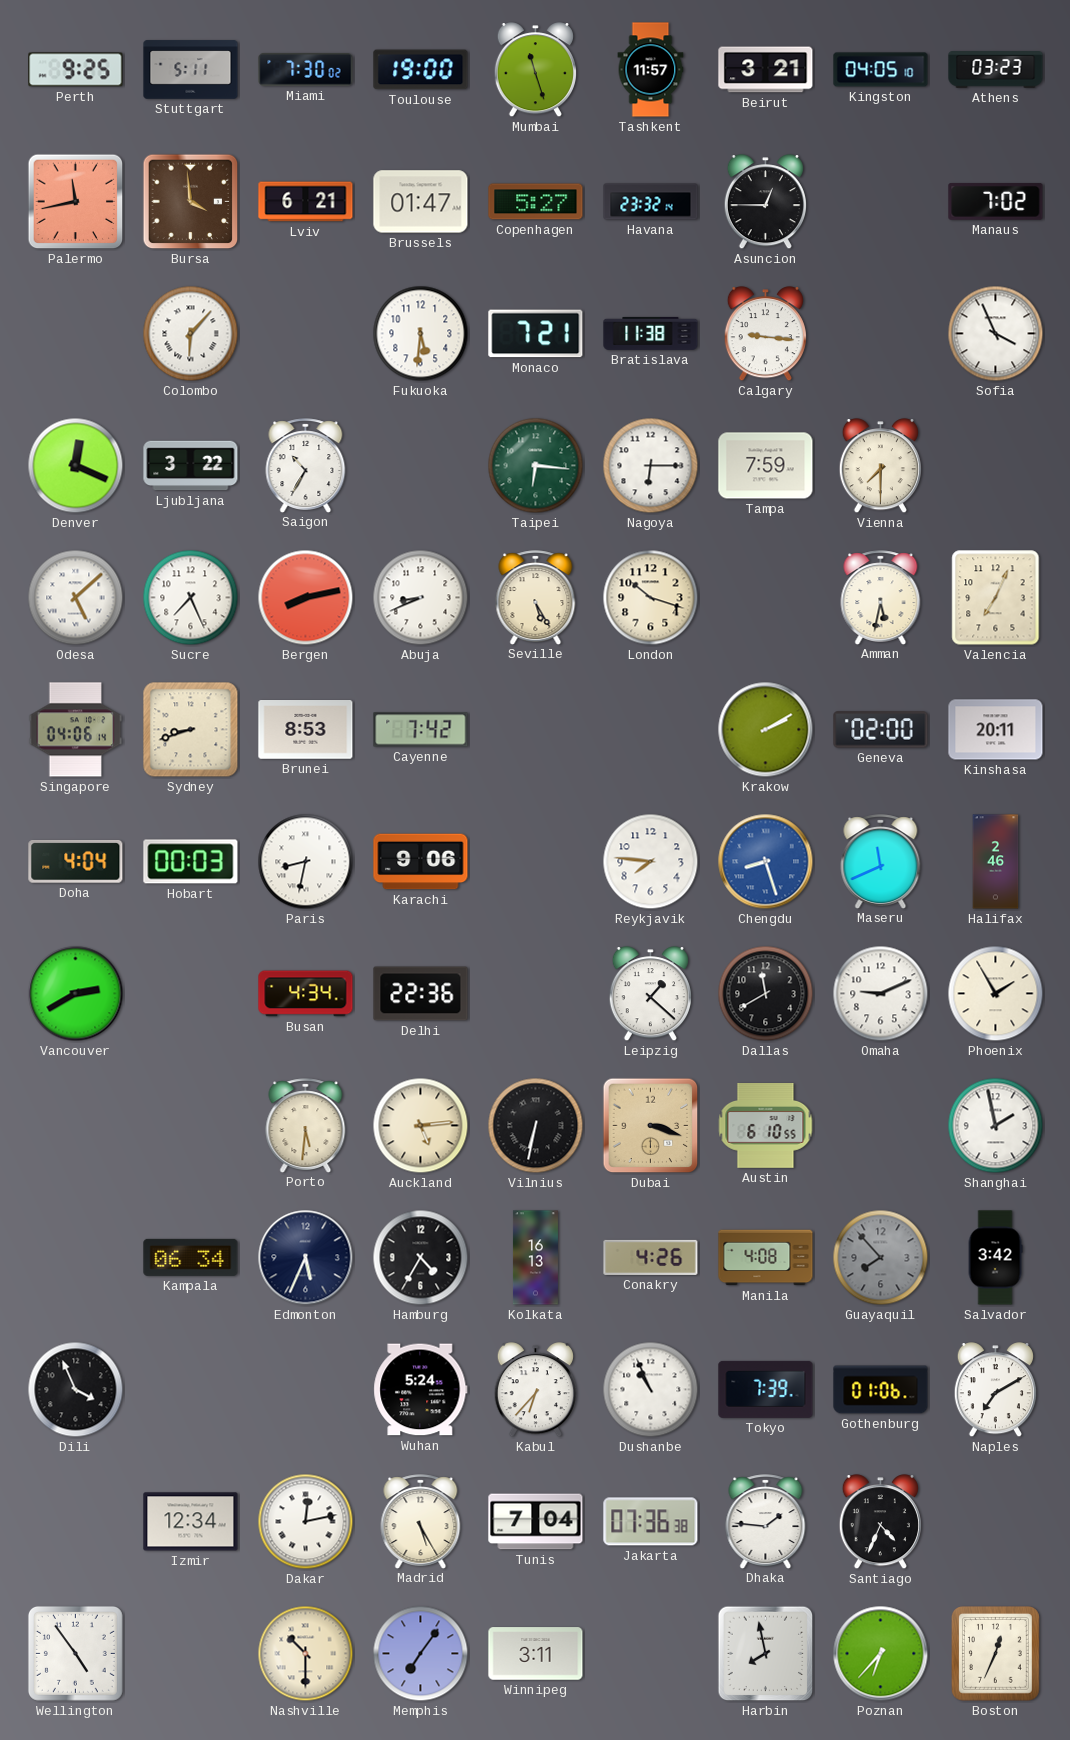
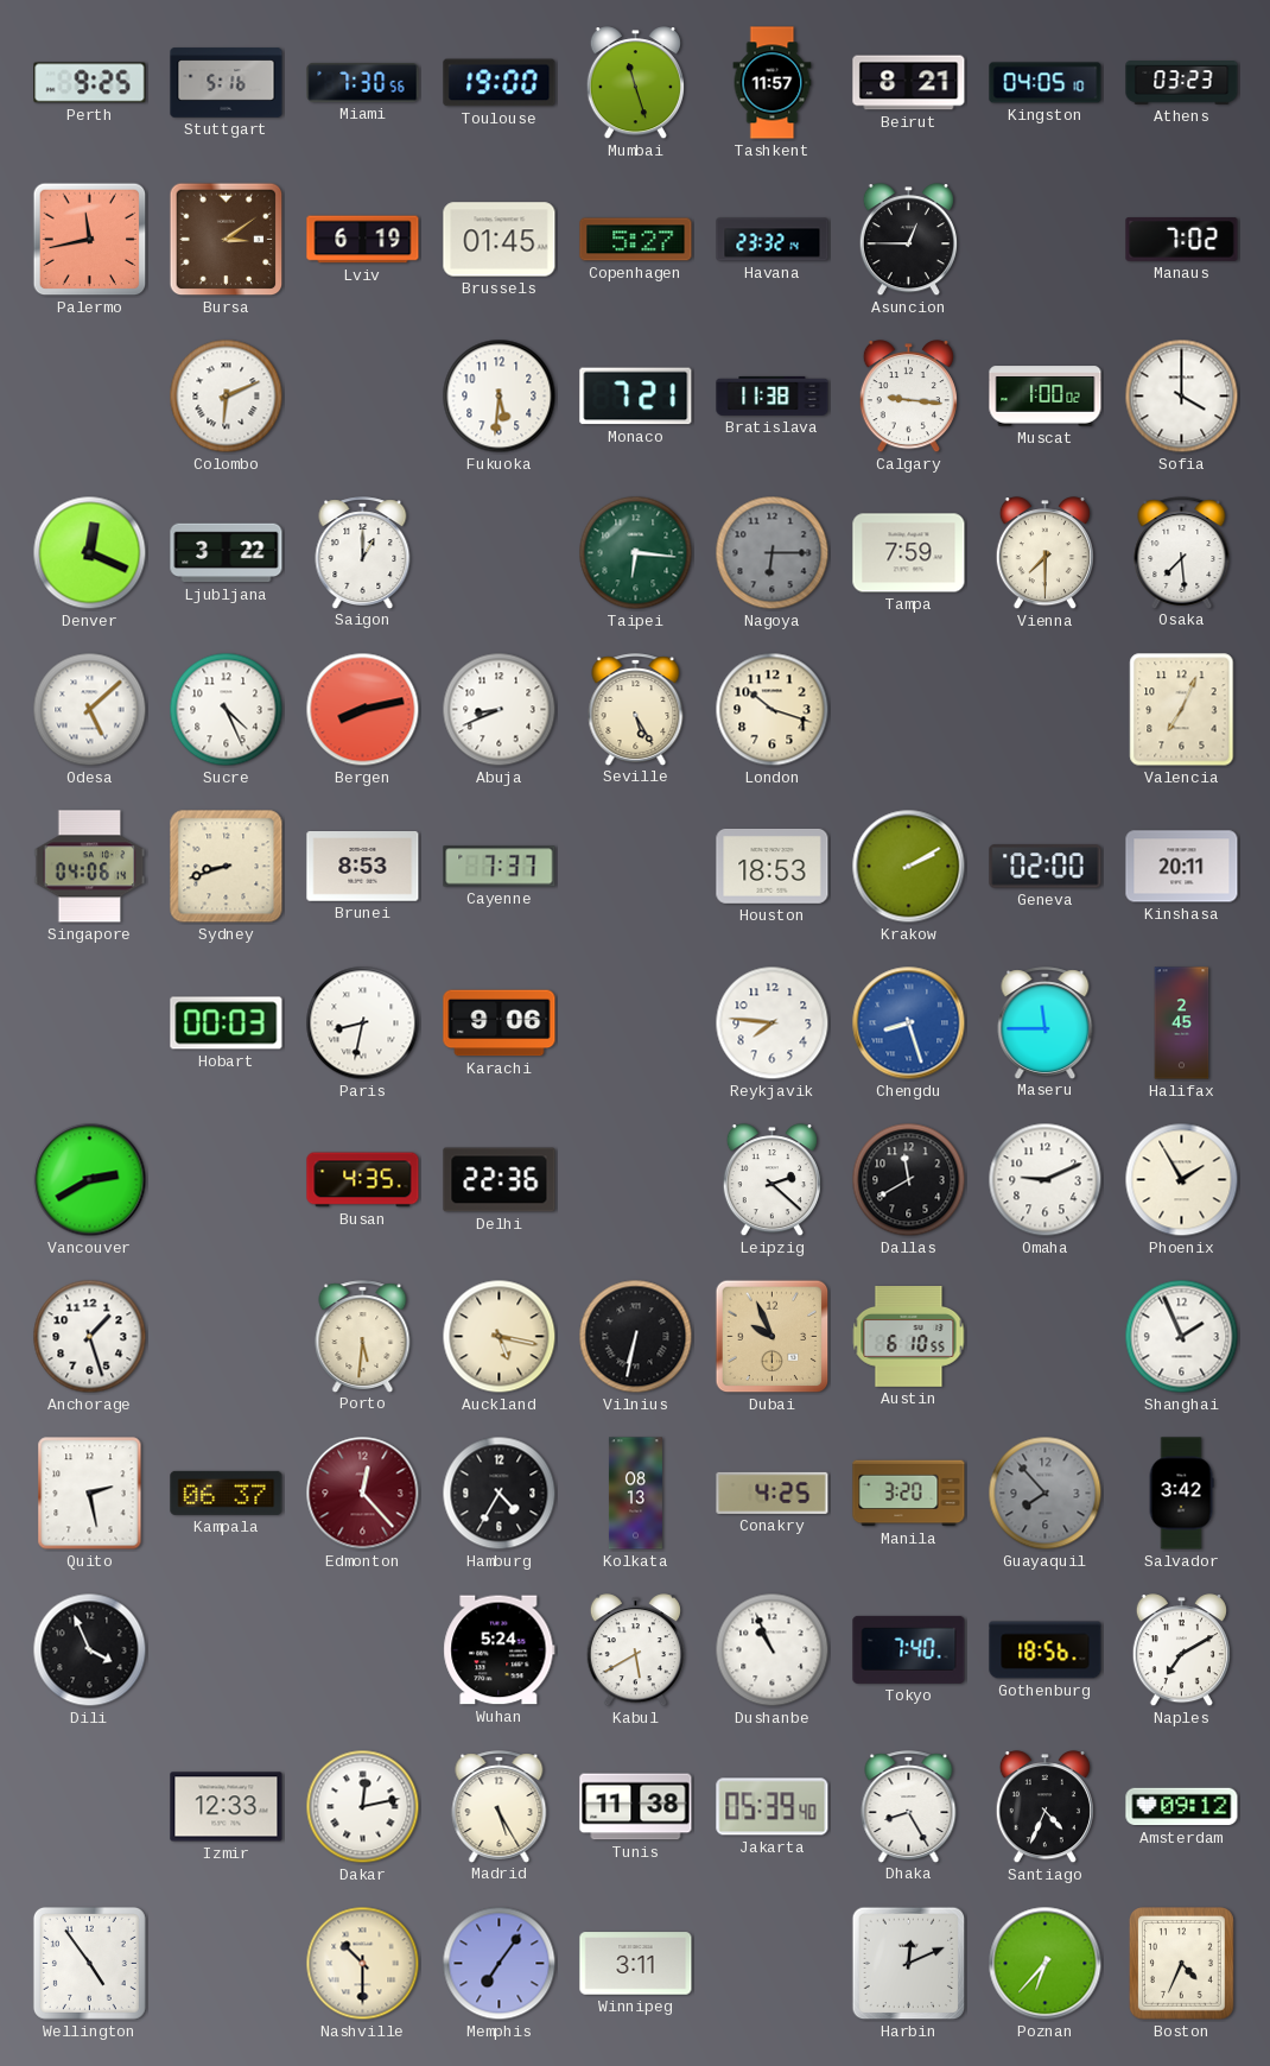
Stuttgart: 5:11 -> 5:16 (227, 83)
Miami: 7:30:02 -> 7:30:56 (363, 82)
Beirut: 3:21 -> 8:21 (909, 83)
Bursa: 3:59 -> 3:09 (227, 240)
Lviv: 6:21 -> 6:19 (363, 240)
Brussels: 01:47 -> 01:45 (500, 240)
Colombo: 6:07 -> 6:11 (227, 397)
Muscat: none -> 1:00 (1046, 397)
Sofia: 3:56 -> 4:00 (1182, 397)
Saigon: 10:35 -> 1:00 (363, 552)
Nagoya dial: white -> grey (773, 553)
Osaka: none -> 7:29 (1182, 552)
Sucre: 7:26 -> 4:26 (227, 710)
Amman: 5:32 -> none (881, 597)
Cayenne: 7:42 -> 7:37 (500, 867)
Houston: none -> 18:53 (773, 866)
Doha: 4:04 -> none (76, 862)
Maseru: 11:41 -> 11:45 (1046, 1022)
Halifax: 2:46 -> 2:45 (1182, 1024)
Busan: 4:34 -> 4:35 (363, 1180)
Leipzig: 1:22 -> 2:22 (771, 1180)
Anchorage: none -> 1:27 (90, 1337)
Auckland: 5:14 -> 5:17 (500, 1337)
Dubai: 3:18 -> 9:56 (773, 1337)
Shanghai: 1:58 -> 1:56 (1182, 1337)
Quito: none -> 2:28 (90, 1494)
Kampala: 06:34 -> 06:37 (227, 1493)
Edmonton: 5:34 -> 12:23 (363, 1494)
Edmonton dial: navy -> burgundy (363, 1494)
Kolkata: 16:13 -> 08:13 (635, 1494)
Conakry: 4:26 -> 4:25 (773, 1493)
Manila: 4:08 -> 3:20 (909, 1494)
Kabul: 6:37 -> 5:40 (635, 1650)
Tokyo: 7:39 -> 7:40 (909, 1649)
Gothenburg: 01:06 -> 18:56 (1046, 1650)
Izmir: 12:34 -> 12:33 (227, 1807)
Tunis: 7:04 -> 11:38 (636, 1807)
Jakarta: 07:36 -> 05:39 (773, 1807)
Dhaka: 1:46 -> 8:25 (909, 1806)
Amsterdam: none -> 09:12 (1182, 1807)
Harbin: 7:58 -> 12:11 (909, 1964)
Boston: 12:34 -> 4:34 (1182, 1964)
